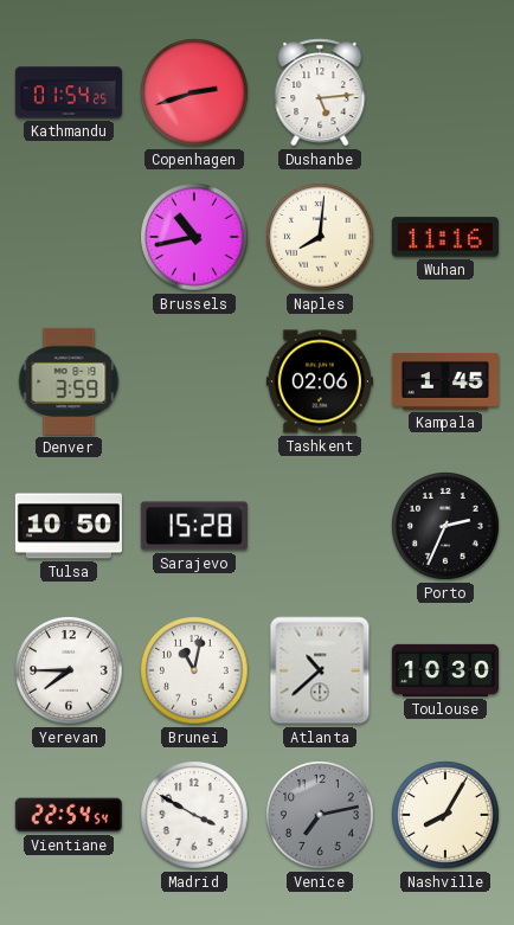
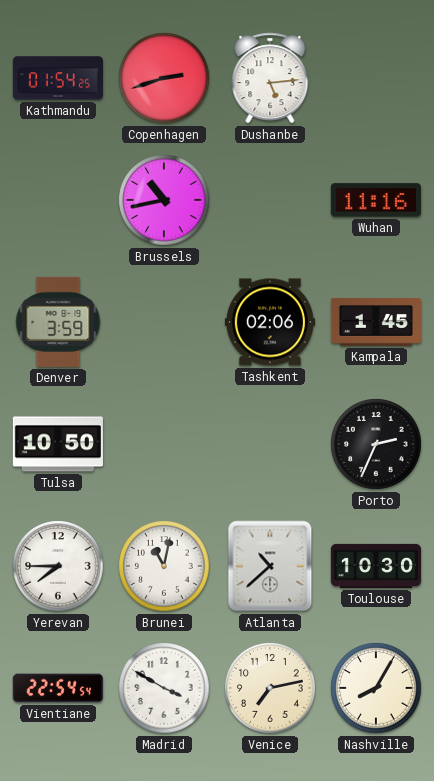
Naples: 8:01 -> none (320, 237)
Sarajevo: 15:28 -> none (194, 526)
Venice dial: grey -> cream (270, 688)
